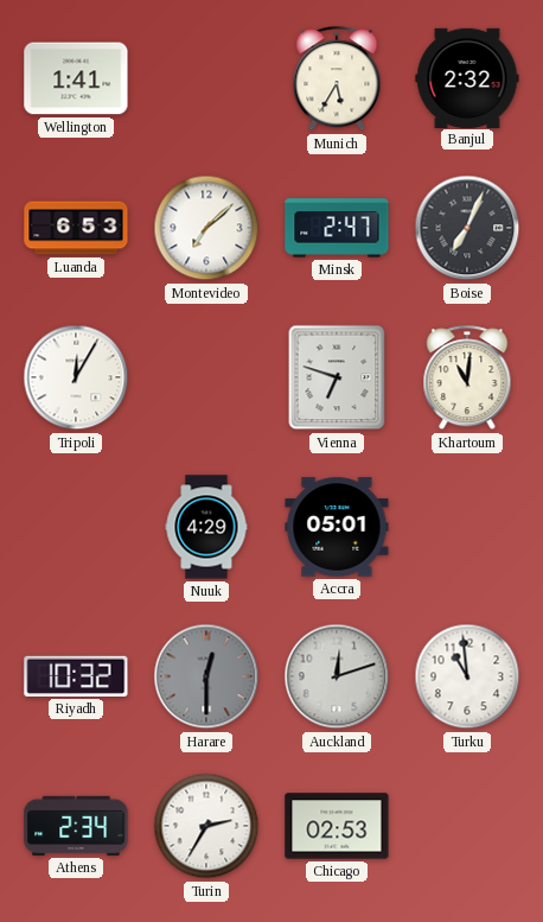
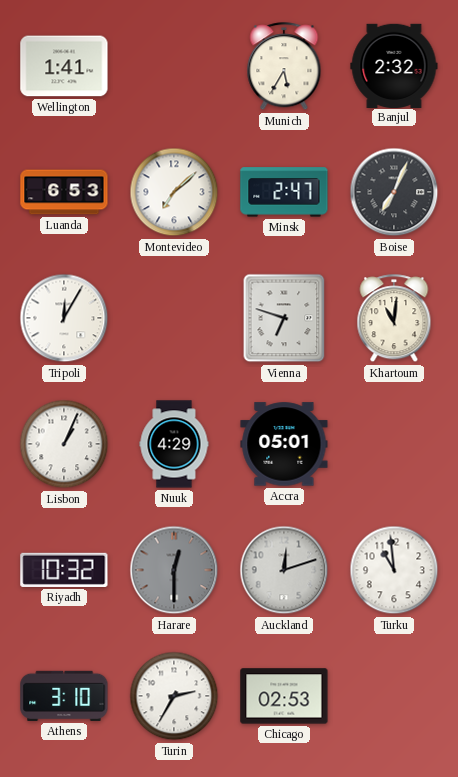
Lisbon: none -> 1:04 (64, 444)
Athens: 2:34 -> 3:10 (64, 696)
